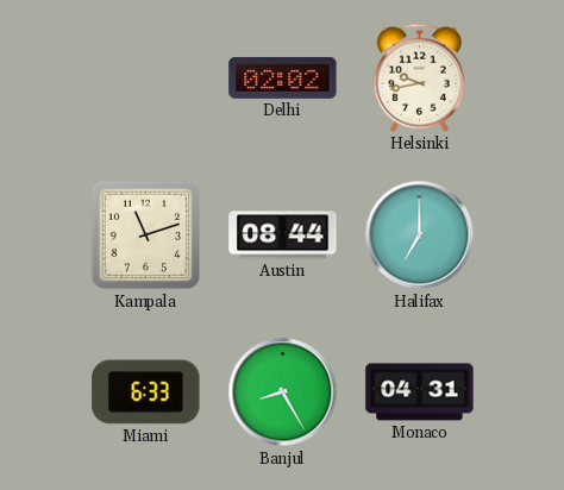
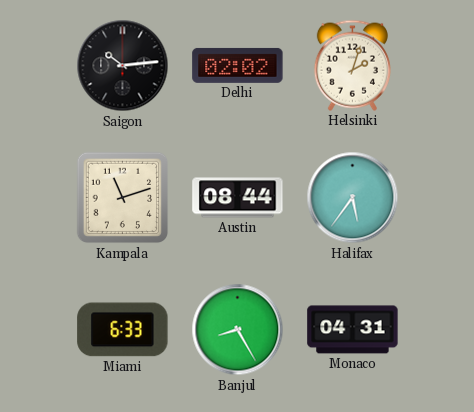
Saigon: none -> 10:14 (123, 66)
Helsinki: 9:43 -> 2:03 (352, 65)
Halifax: 7:00 -> 5:36 (353, 198)
